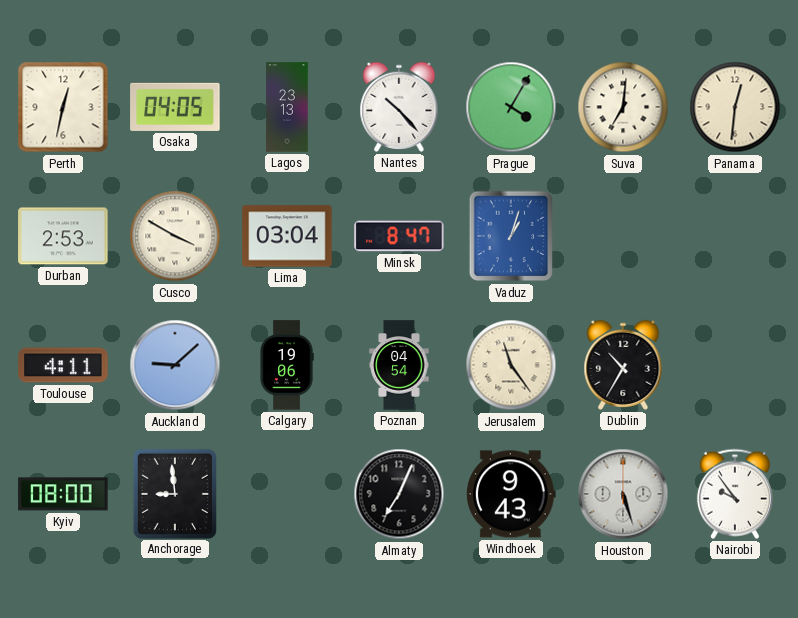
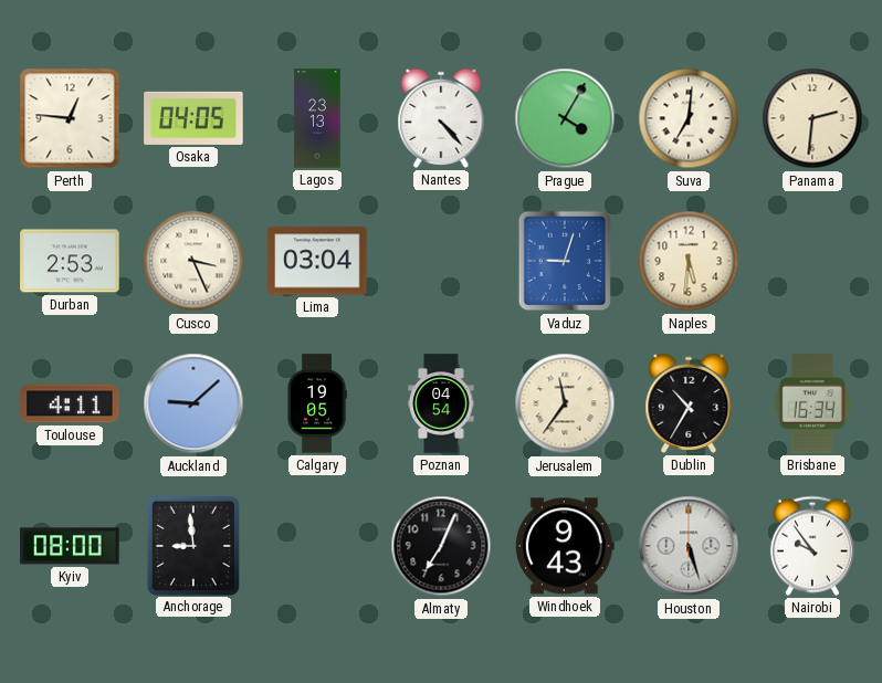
Perth: 12:32 -> 12:46 (70, 118)
Nantes: 10:23 -> 4:23 (441, 118)
Panama: 12:31 -> 2:31 (812, 118)
Cusco: 3:50 -> 3:26 (193, 261)
Minsk: 8:47 -> none (399, 236)
Vaduz: 1:03 -> 9:03 (565, 261)
Naples: none -> 5:31 (689, 261)
Calgary: 19:06 -> 19:05 (317, 403)
Jerusalem: 11:24 -> 11:36 (565, 403)
Brisbane: none -> 16:34 (812, 403)
